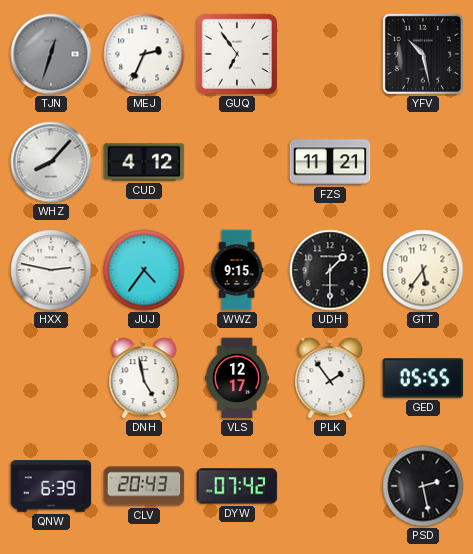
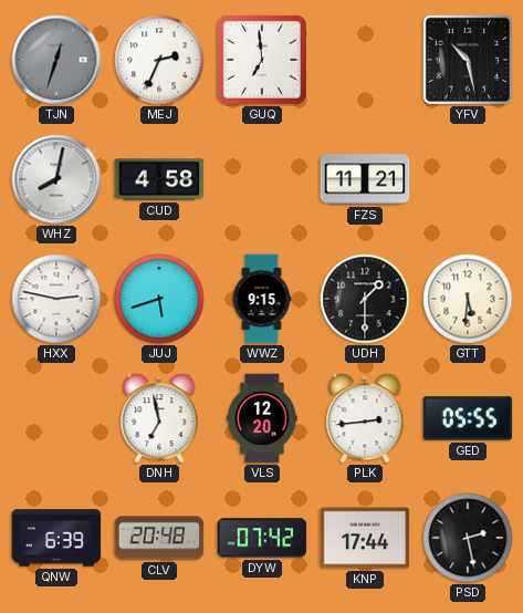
GUQ: 6:54 -> 6:59 (262, 60)
WHZ: 8:07 -> 8:02 (56, 179)
CUD: 4:12 -> 4:58 (159, 179)
JUJ: 4:36 -> 5:42 (159, 299)
GTT: 5:36 -> 5:31 (468, 299)
DNH: 4:58 -> 6:58 (159, 418)
VLS: 12:17 -> 12:20 (262, 418)
PLK: 1:54 -> 2:44 (365, 418)
CLV: 20:43 -> 20:48 (159, 538)
KNP: none -> 17:44 (365, 538)
